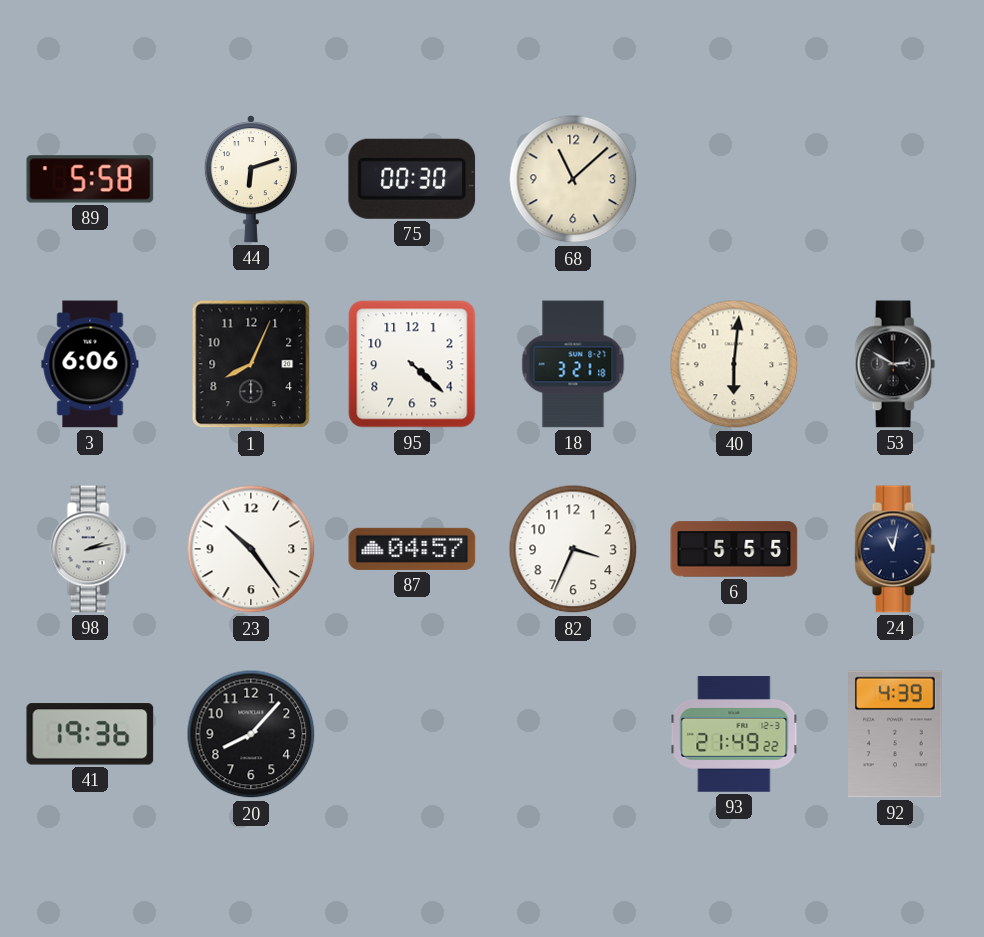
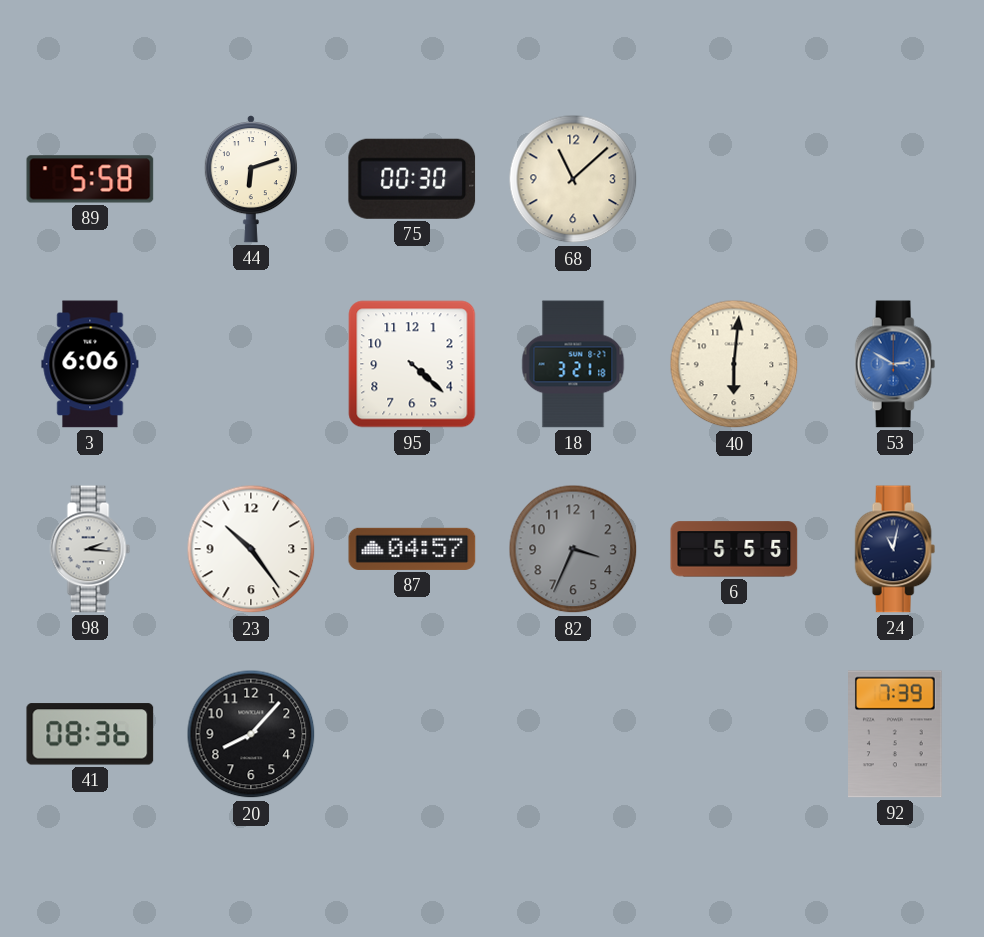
1: 8:04 -> none (251, 364)
53 dial: black -> blue (895, 364)
98: 2:13 -> 2:16 (90, 549)
82 dial: white -> grey (573, 549)
41: 19:36 -> 08:36 (90, 734)
93: 21:49 -> none (734, 734)
92: 4:39 -> 7:39 (896, 734)
